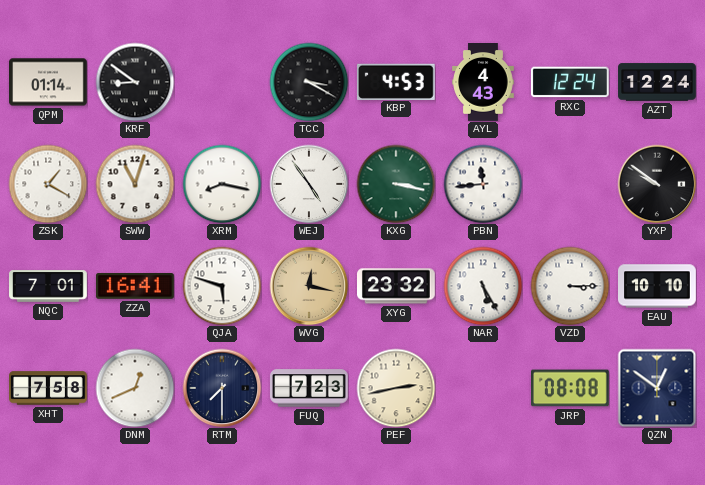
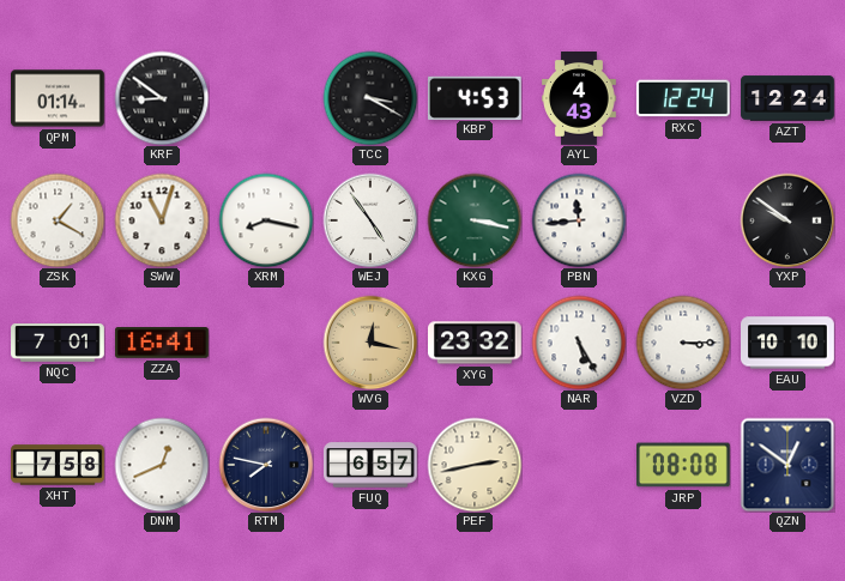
QJA: 5:48 -> none (222, 286)
RTM: 7:30 -> 7:47 (266, 465)
FUQ: 7:23 -> 6:57 (372, 465)
